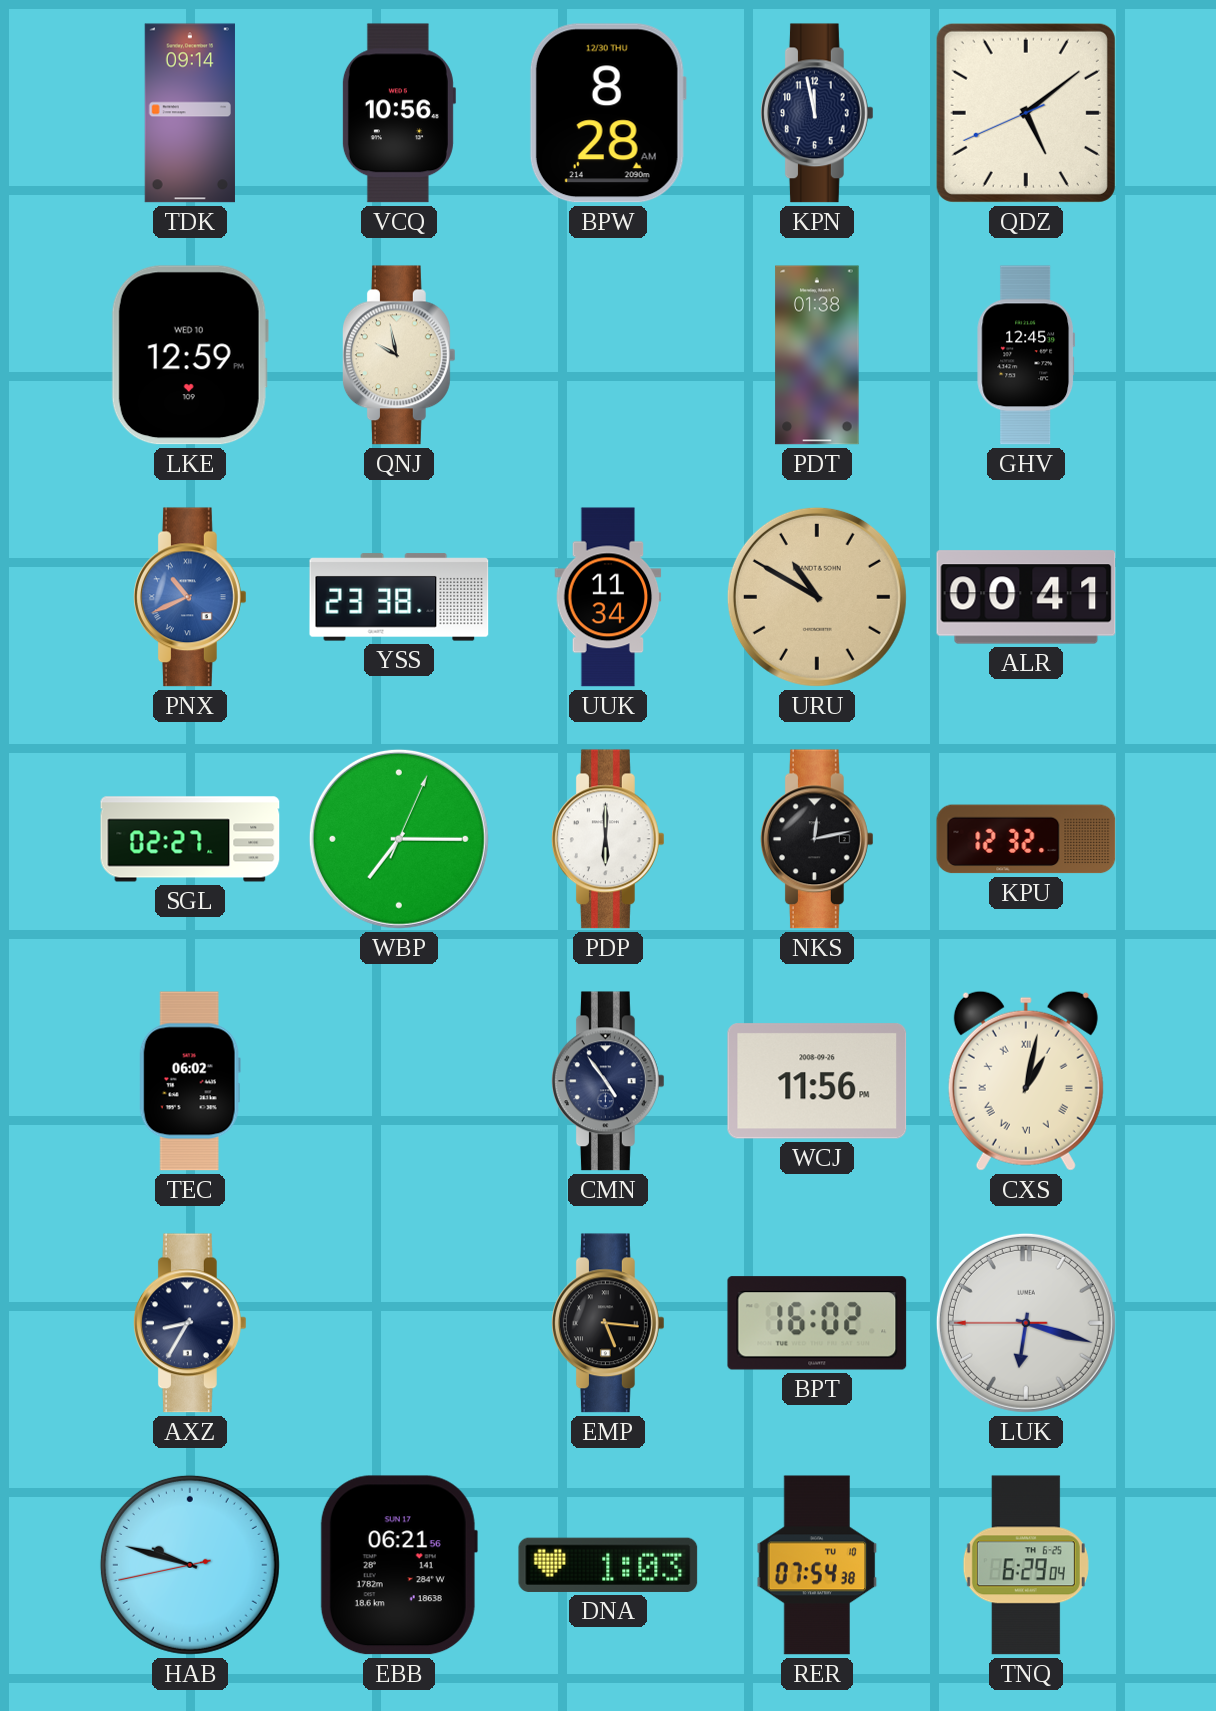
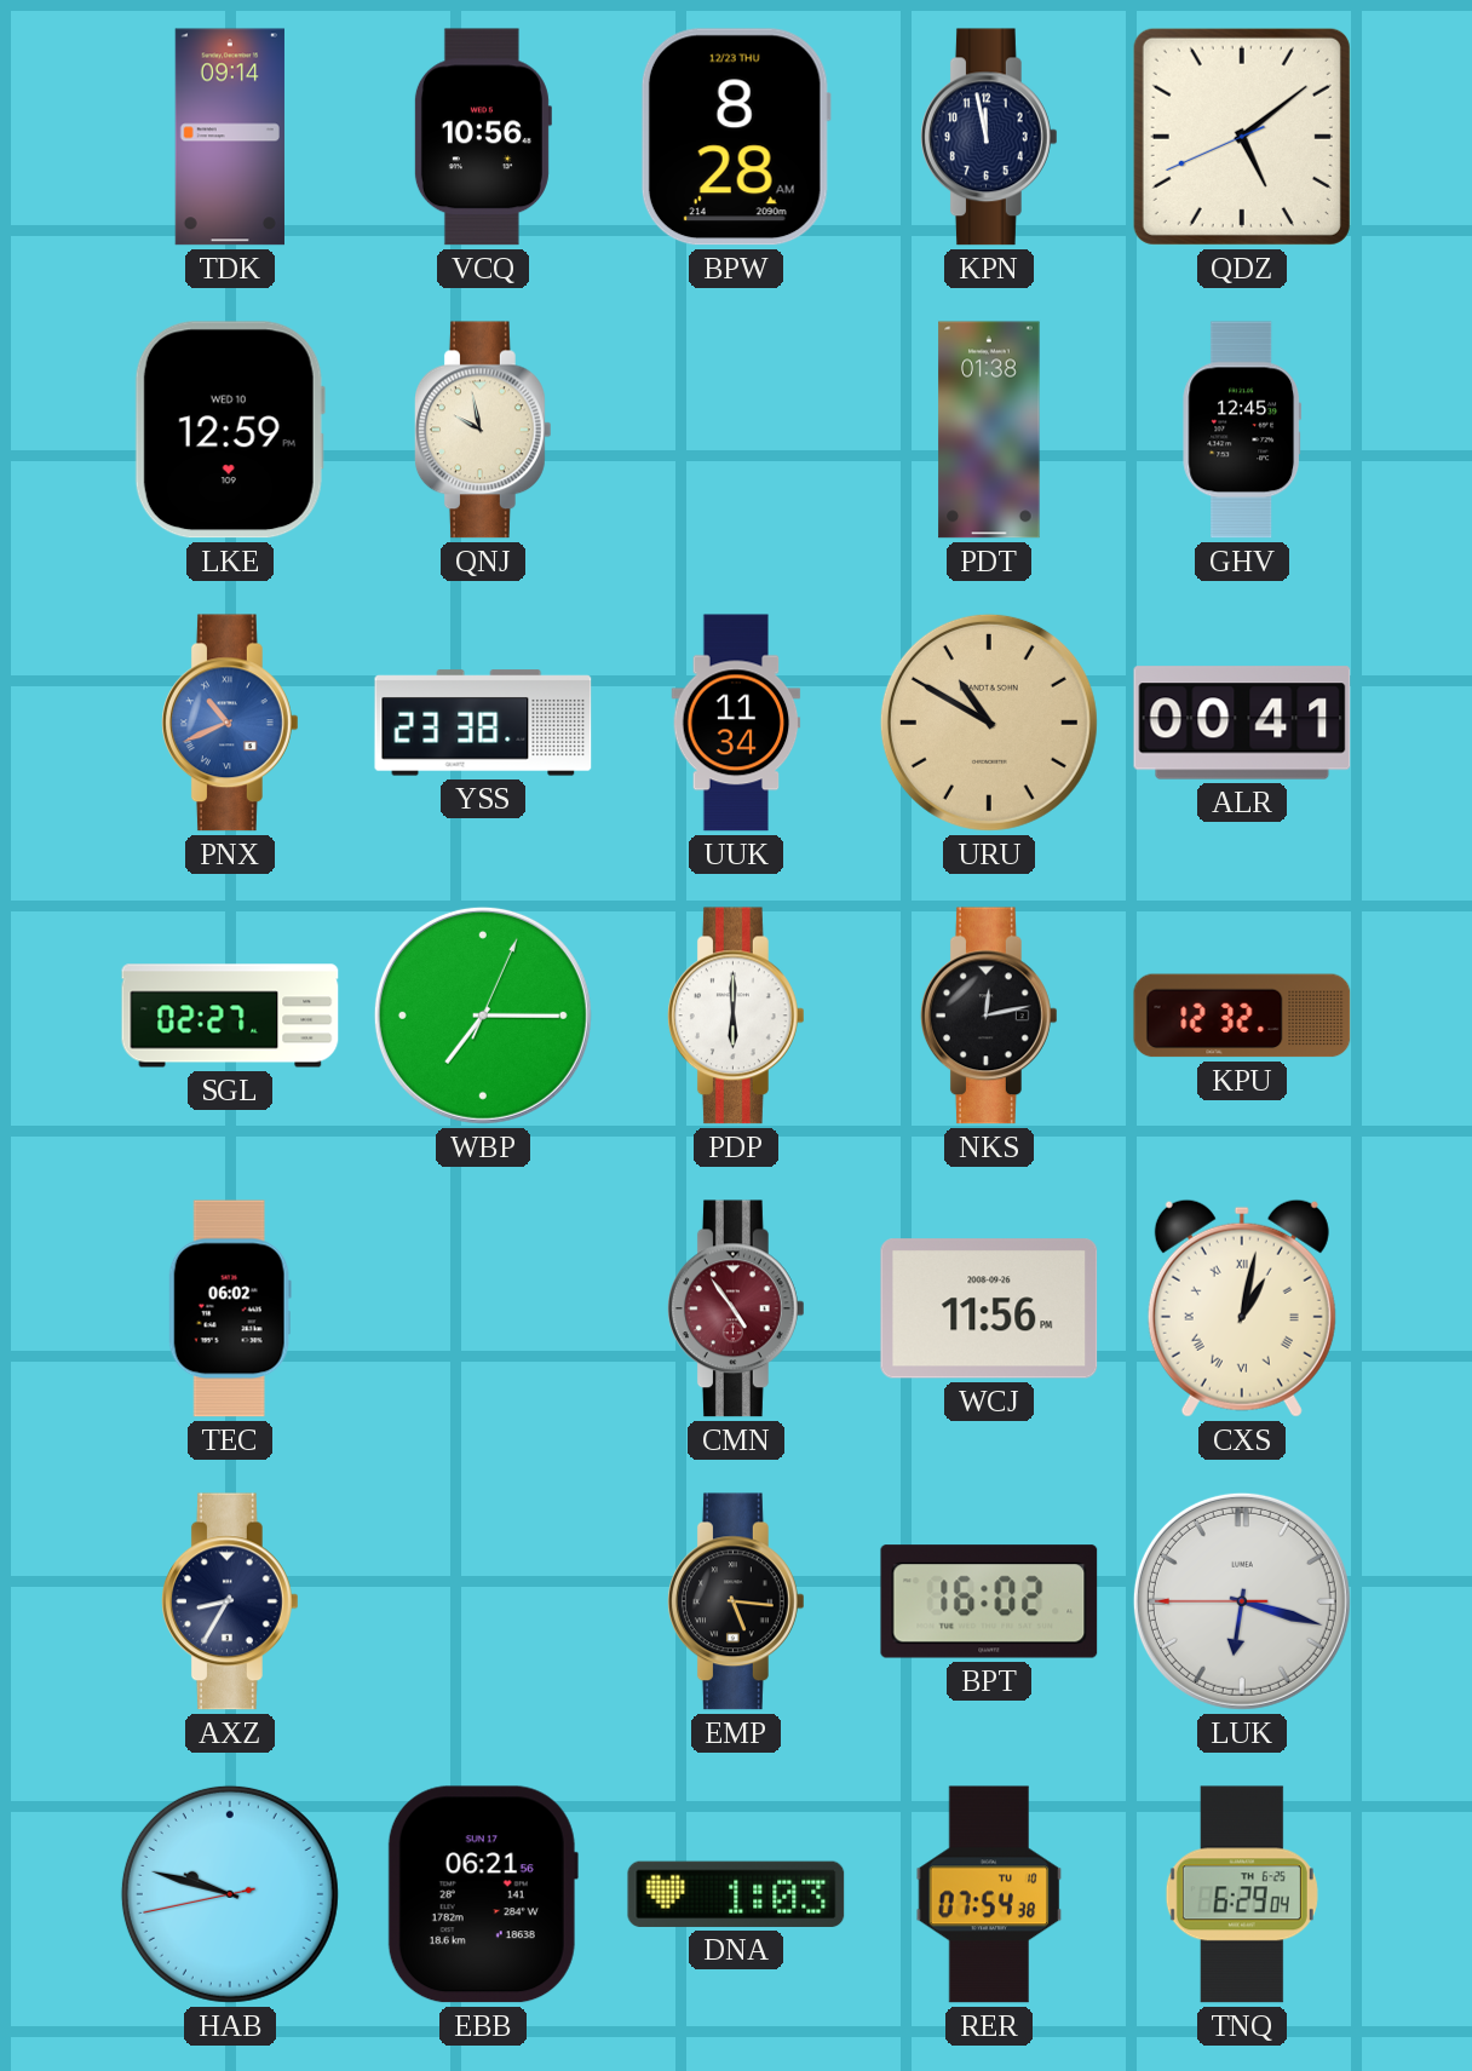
BPW date: 12/30 THU -> 12/23 THU (736, 137)
CMN dial: navy -> burgundy (736, 1308)
